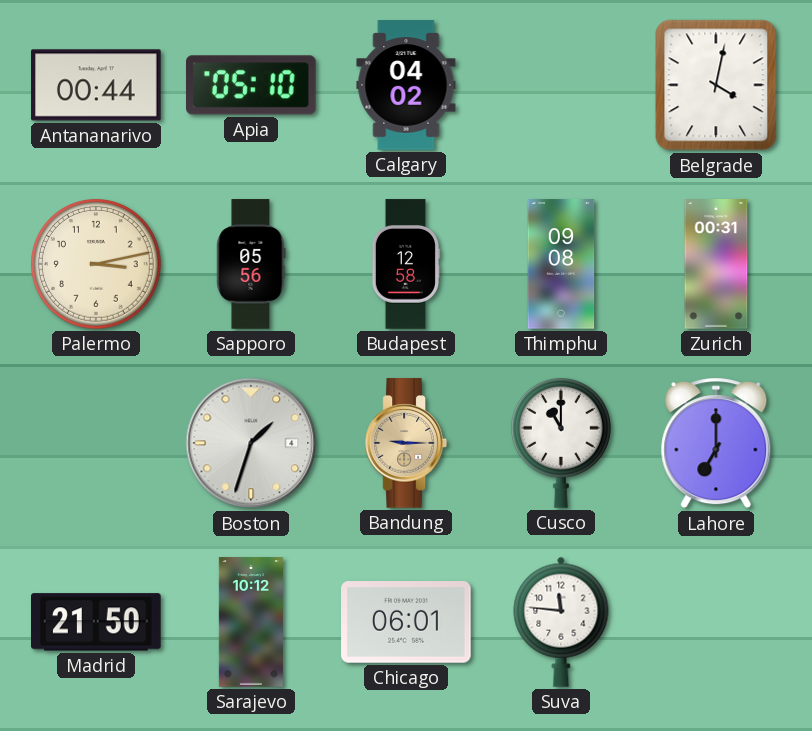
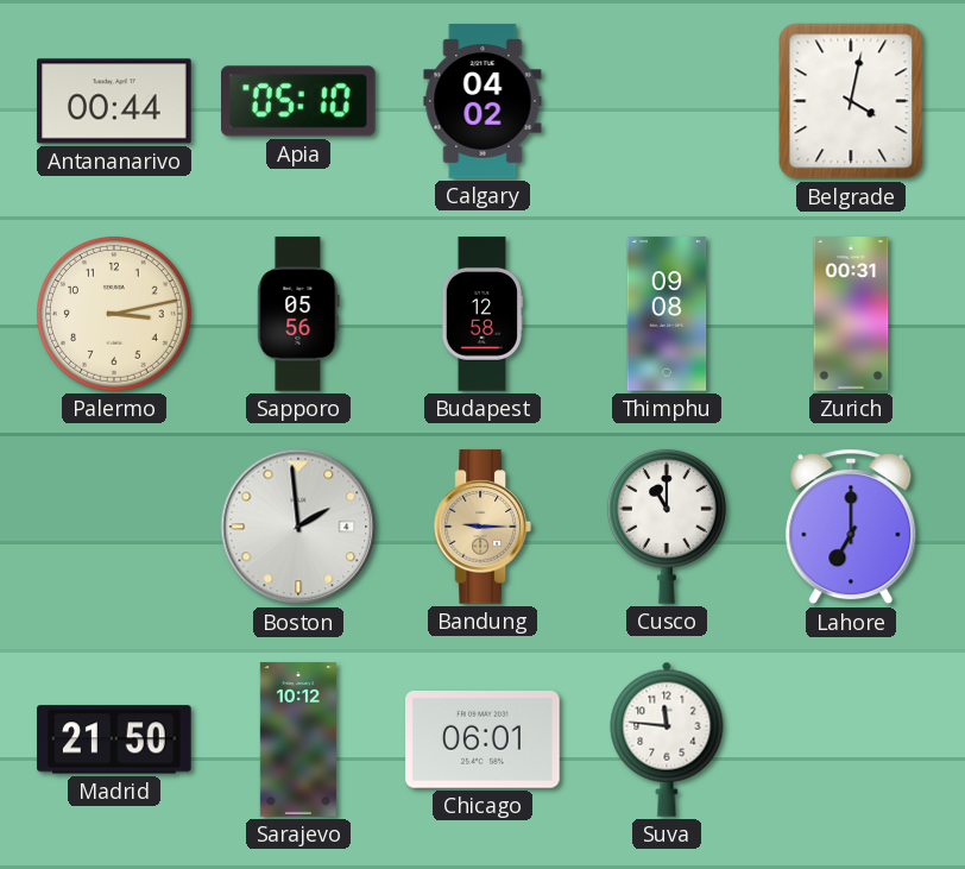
Boston: 1:33 -> 1:59 (298, 527)
